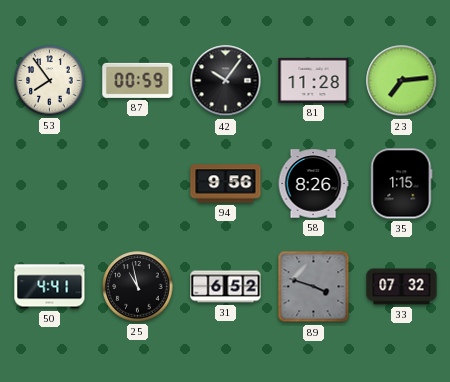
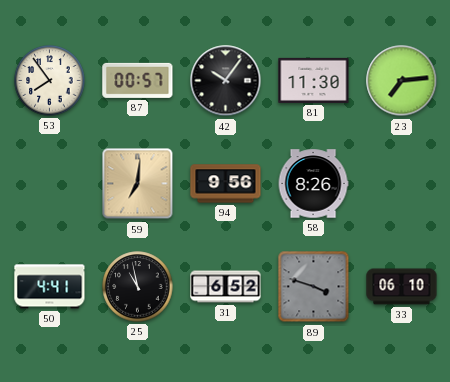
87: 00:59 -> 00:57 (138, 80)
81: 11:28 -> 11:30 (314, 80)
59: none -> 7:01 (138, 184)
35: 1:15 -> none (402, 184)
33: 07:32 -> 06:10 (402, 287)
